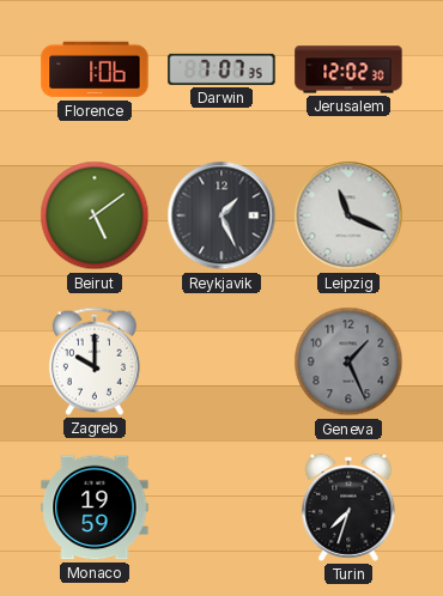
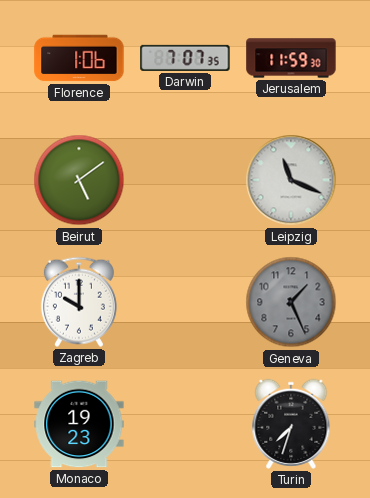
Jerusalem: 12:02 -> 11:59 (291, 58)
Reykjavik: 1:26 -> none (221, 215)
Monaco: 19:59 -> 19:23 (79, 424)
